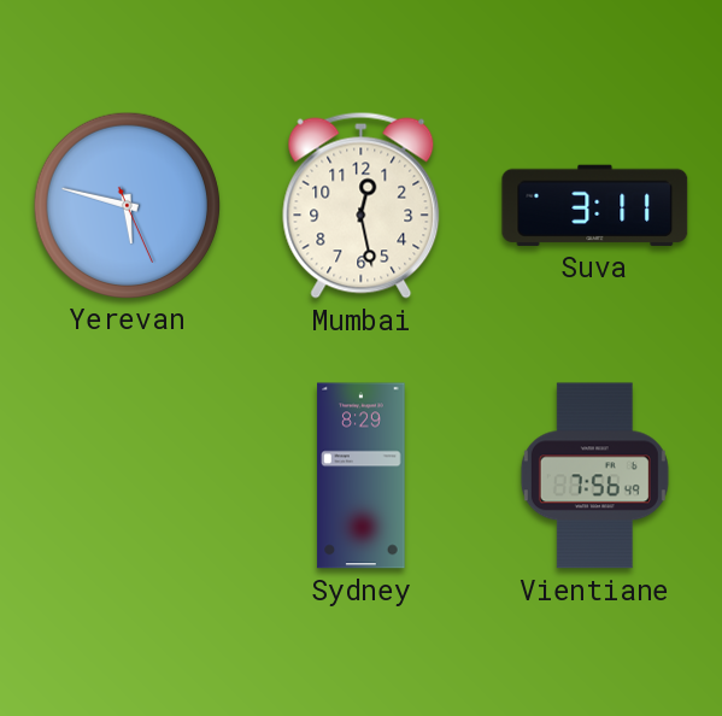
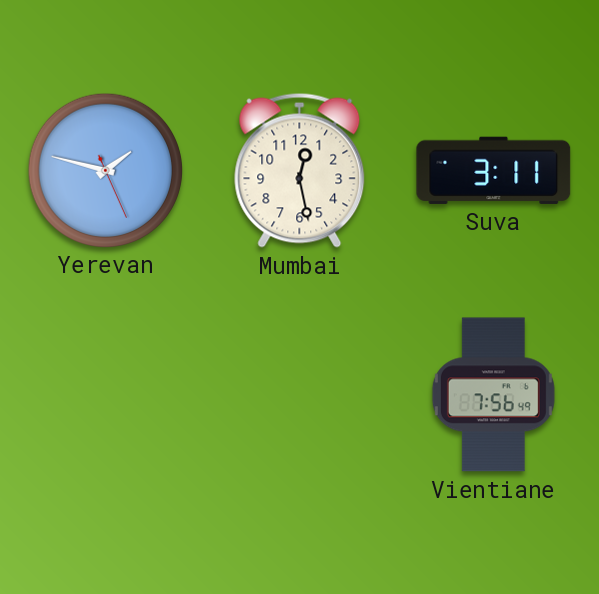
Yerevan: 5:47 -> 1:47 (105, 170)
Sydney: 8:29 -> none (362, 476)
